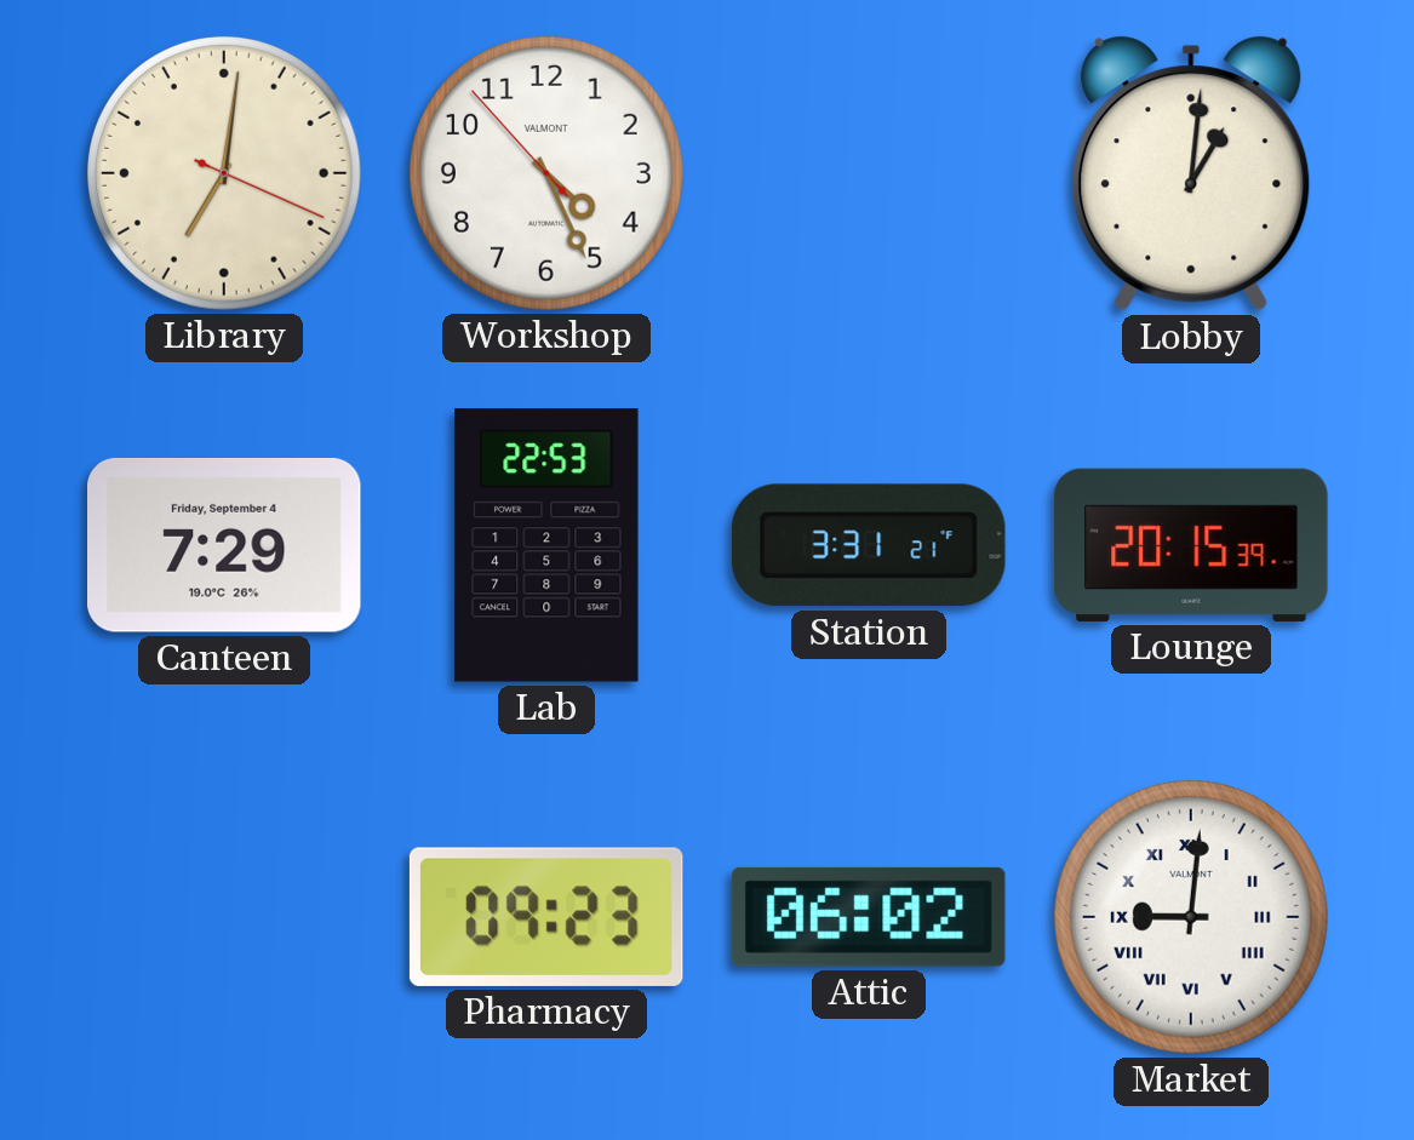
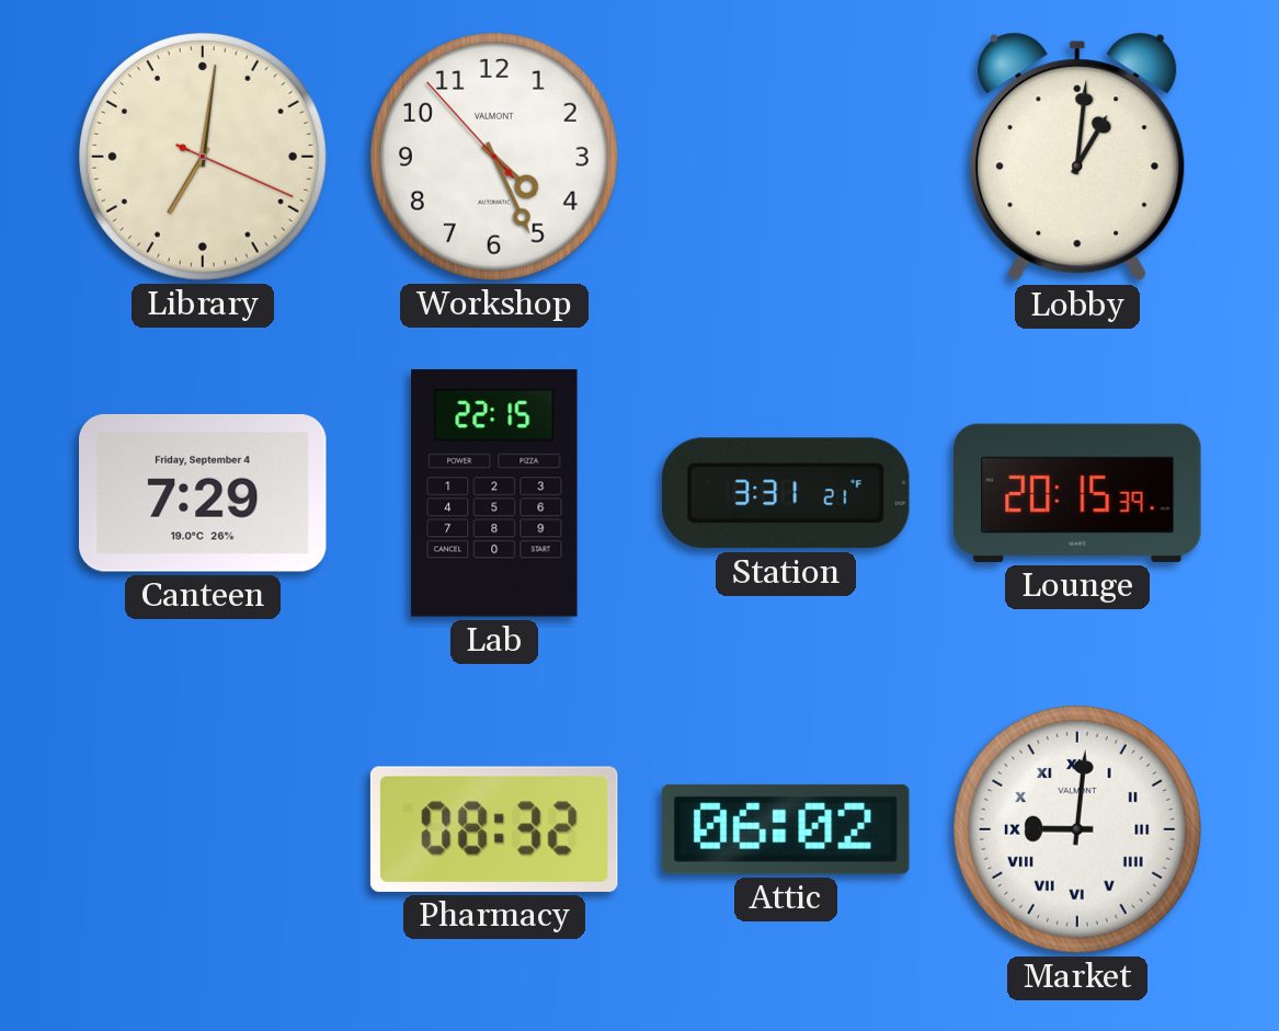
Lab: 22:53 -> 22:15 (494, 493)
Pharmacy: 09:23 -> 08:32 (494, 829)
